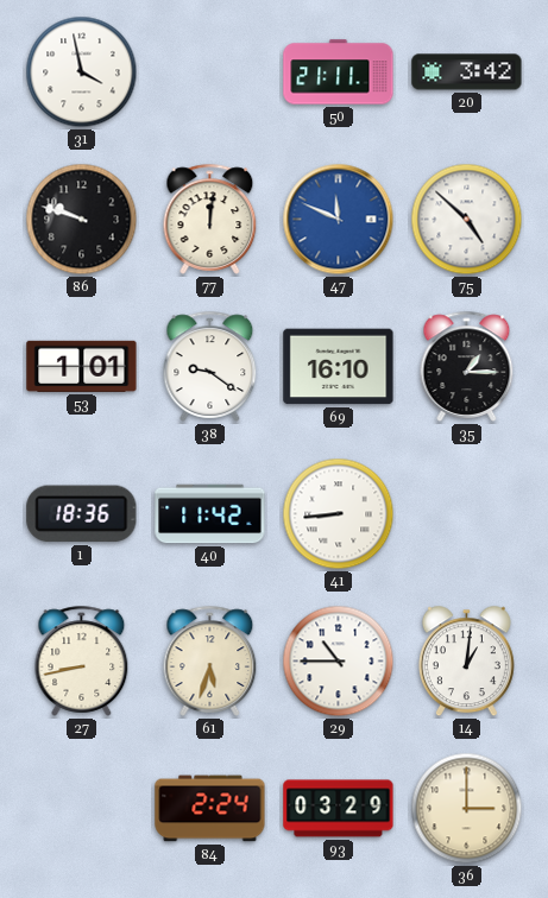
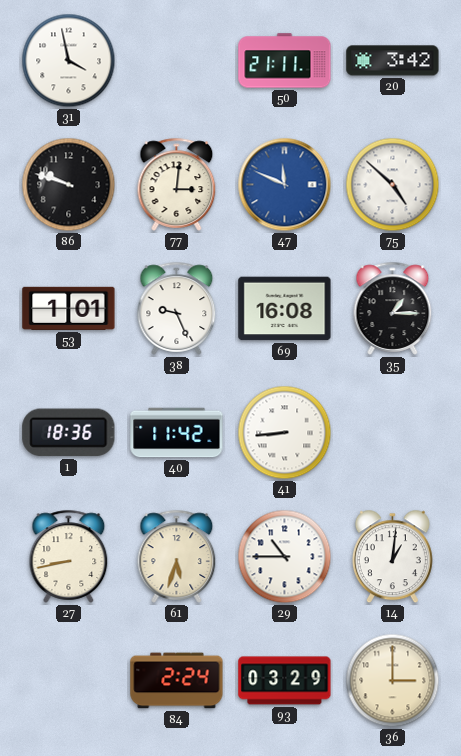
77: 12:01 -> 3:01 (177, 184)
38: 9:21 -> 9:26 (177, 308)
69: 16:10 -> 16:08 (285, 309)
